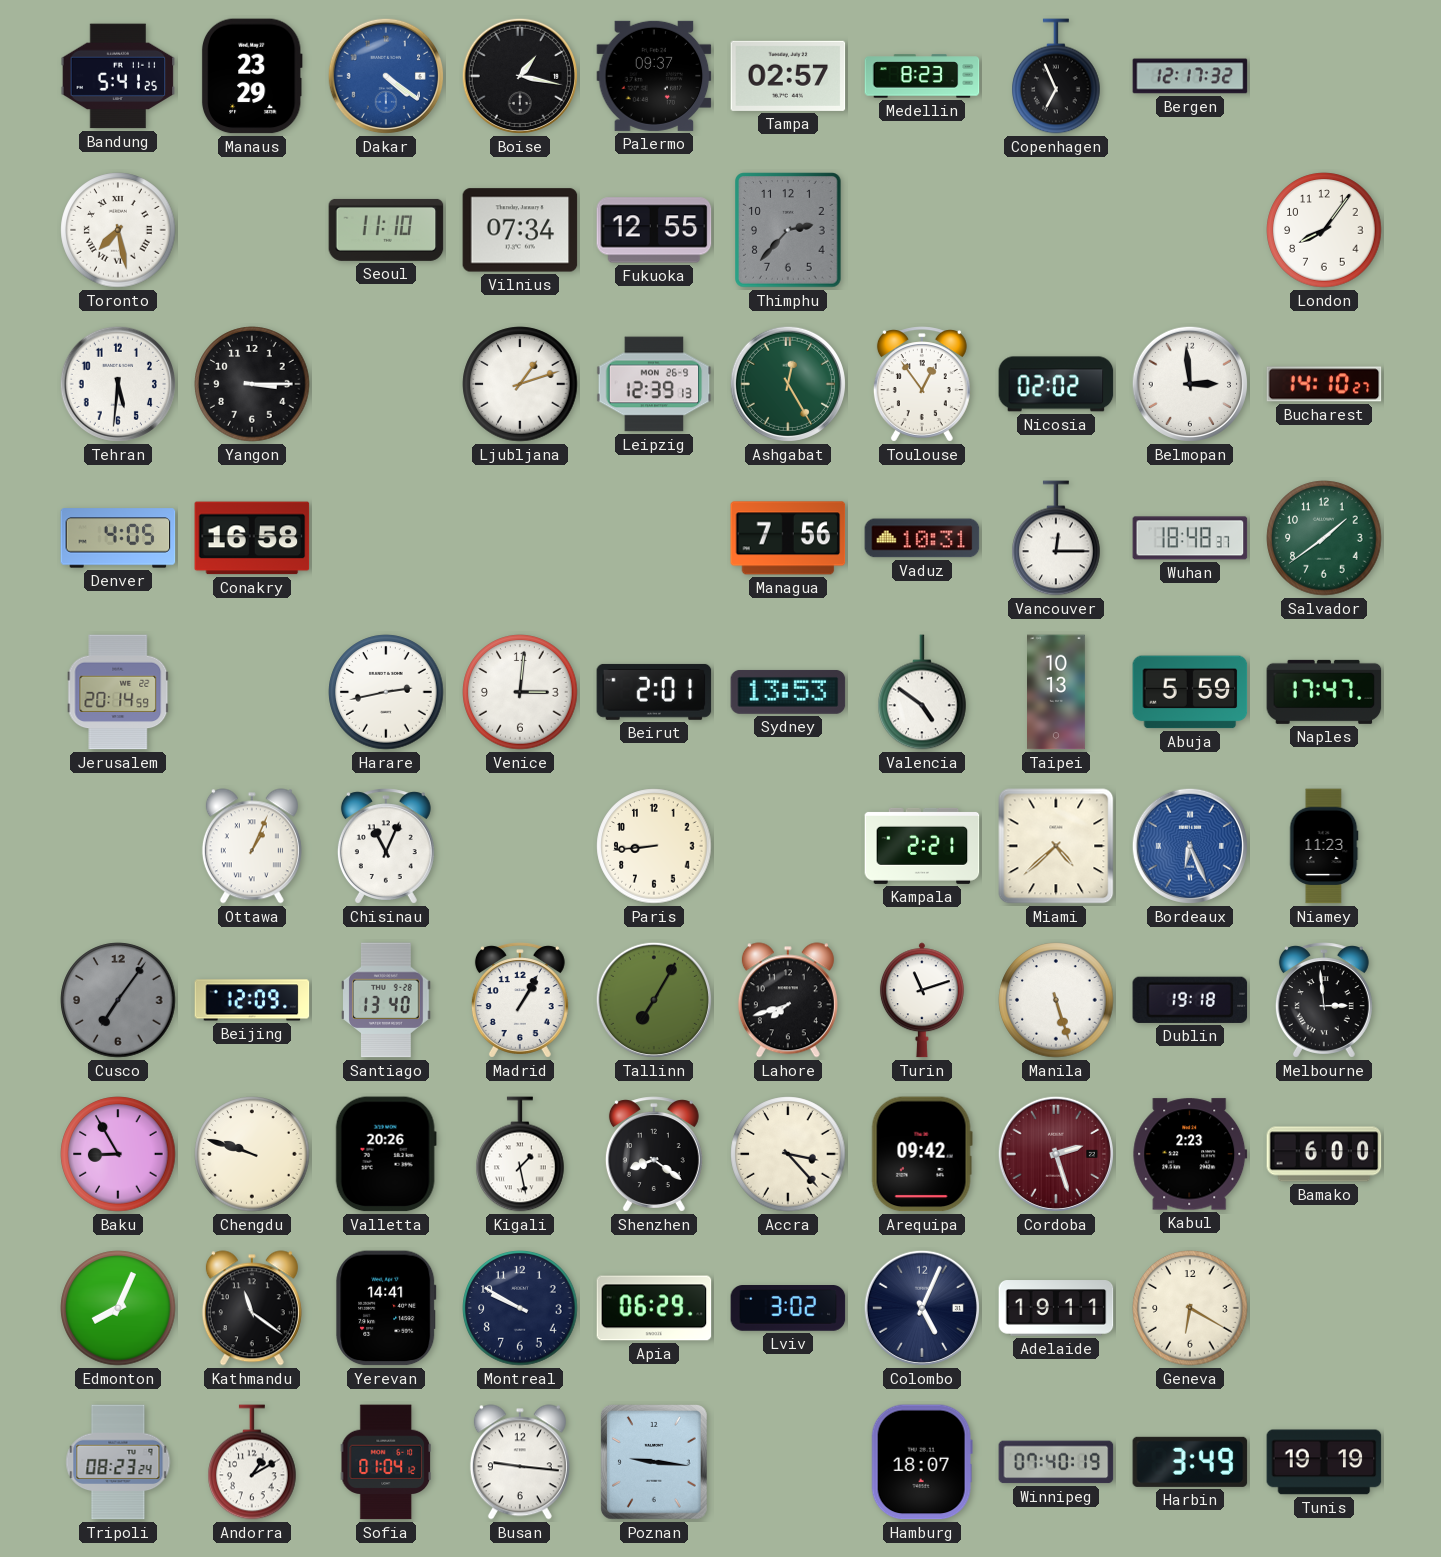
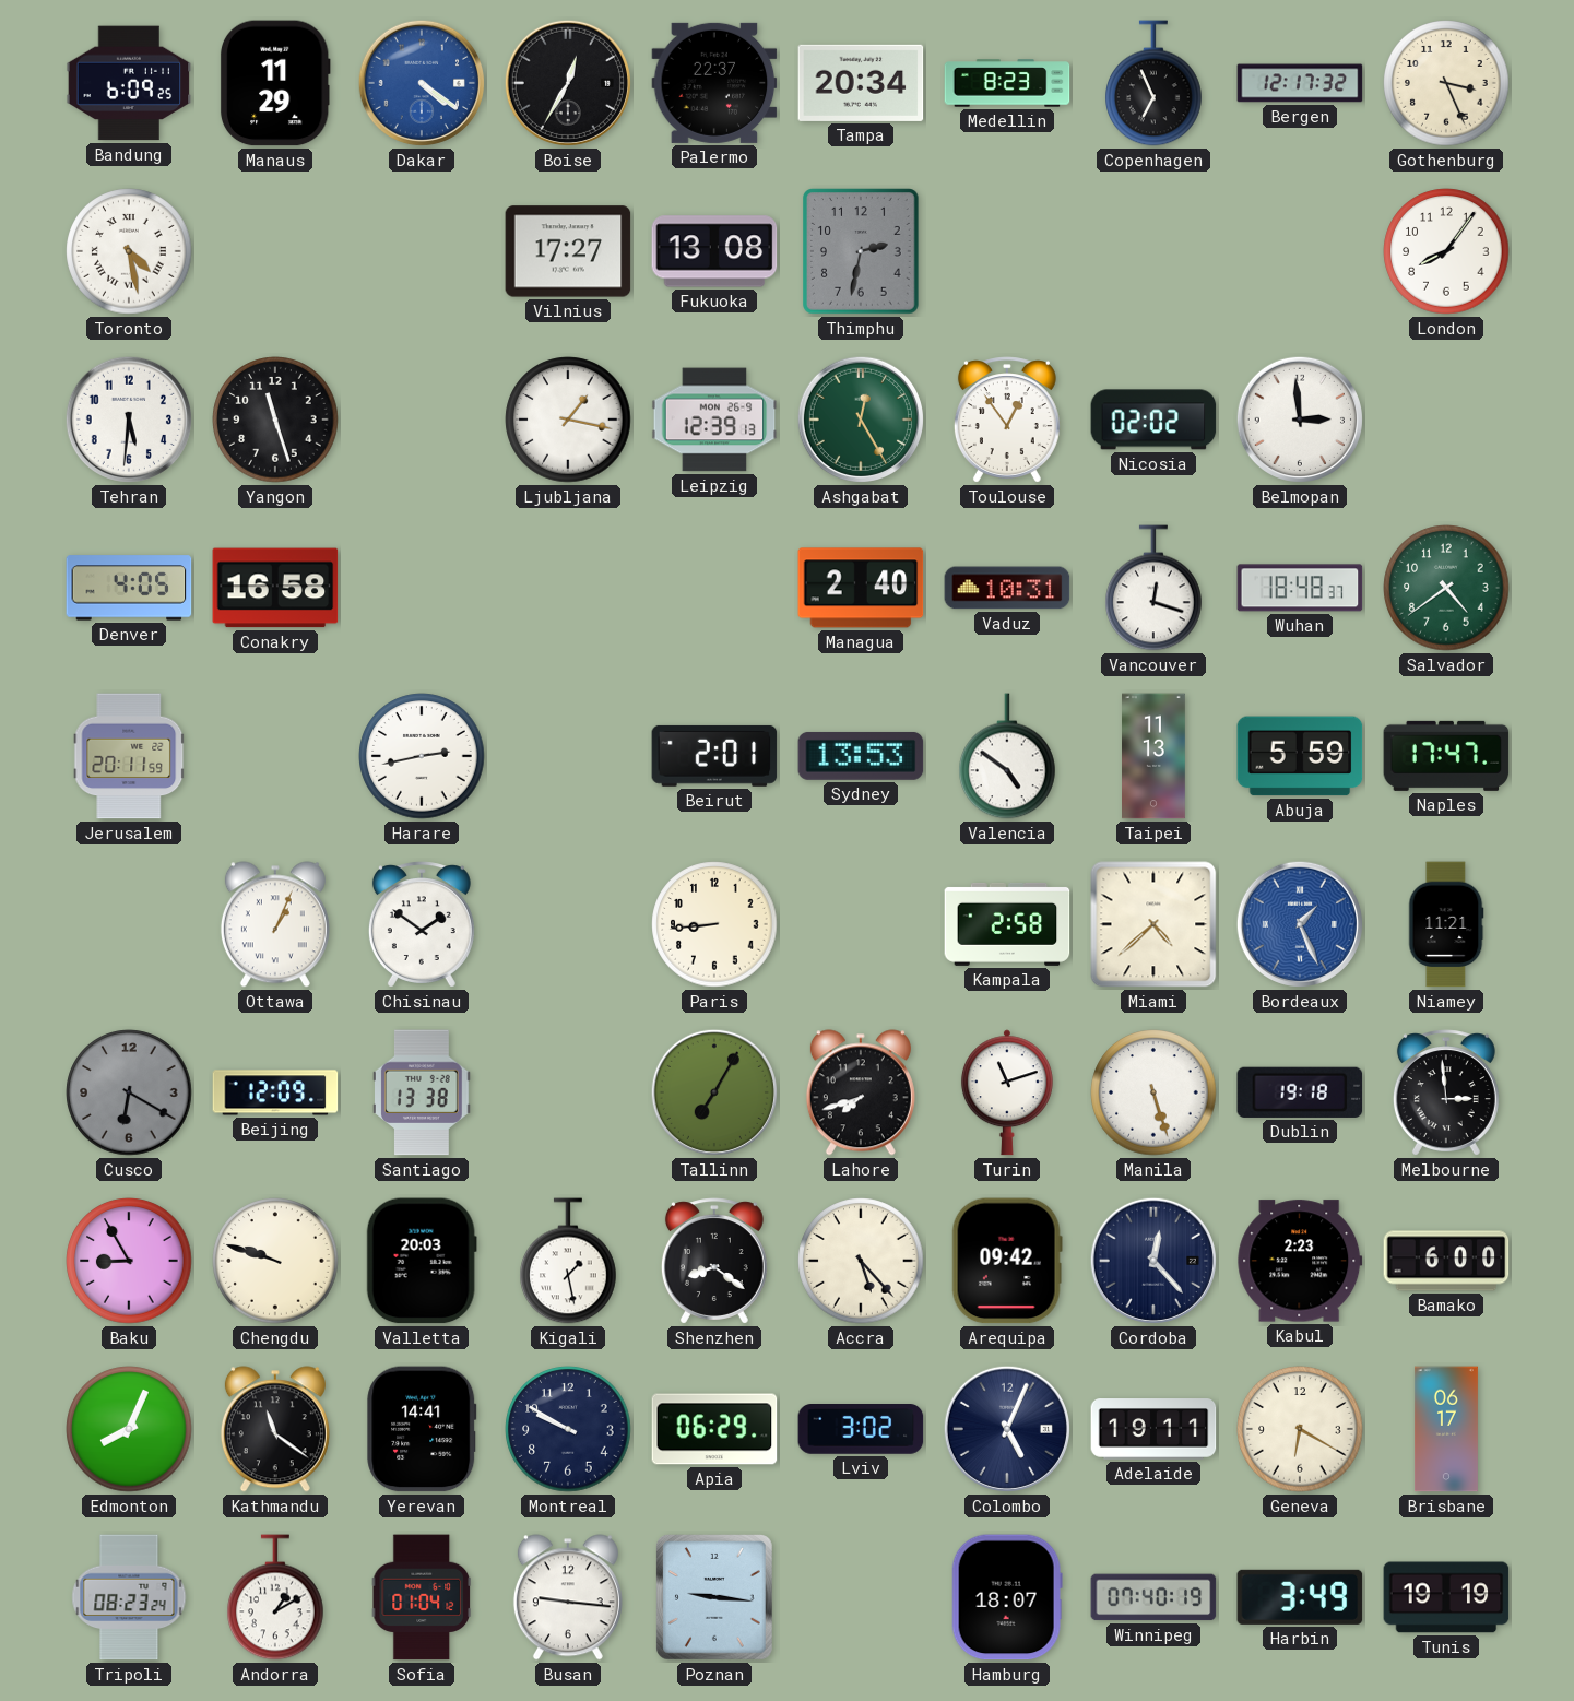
Bandung: 5:41 -> 6:09 (129, 83)
Manaus: 23:29 -> 11:29 (275, 83)
Boise: 1:17 -> 12:35 (568, 83)
Palermo: 09:37 -> 22:37 (714, 83)
Tampa: 02:57 -> 20:34 (861, 83)
Gothenburg: none -> 3:26 (1446, 83)
Toronto: 7:28 -> 4:28 (129, 251)
Seoul: 11:10 -> none (386, 230)
Vilnius: 07:34 -> 17:27 (568, 251)
Fukuoka: 12:55 -> 13:08 (714, 251)
Thimphu: 2:37 -> 2:32 (862, 251)
Yangon: 3:15 -> 11:27 (275, 420)
Ljubljana: 1:12 -> 1:17 (568, 420)
Bucharest: 14:10 -> none (1324, 384)
Managua: 7:56 -> 2:40 (861, 588)
Vancouver: 12:15 -> 12:18 (1153, 588)
Salvador: 1:39 -> 4:39 (1446, 588)
Jerusalem: 20:14 -> 20:11 (129, 756)
Venice: 3:01 -> none (520, 692)
Taipei: 10:13 -> 11:13 (1155, 756)
Chisinau: 11:04 -> 1:51 (422, 924)
Kampala: 2:21 -> 2:58 (1007, 924)
Bordeaux: 6:26 -> 1:26 (1300, 924)
Niamey: 11:23 -> 11:21 (1446, 924)
Cusco: 7:06 -> 6:20 (129, 1092)
Santiago: 13:40 -> 13:38 (423, 1092)
Madrid: 1:05 -> none (520, 1000)
Valletta: 20:26 -> 20:03 (422, 1261)
Accra: 3:23 -> 5:23 (861, 1261)
Cordoba: 2:27 -> 12:23 (1153, 1261)
Cordoba dial: burgundy -> navy (1153, 1261)
Brisbane: none -> 06:17 (1446, 1429)
